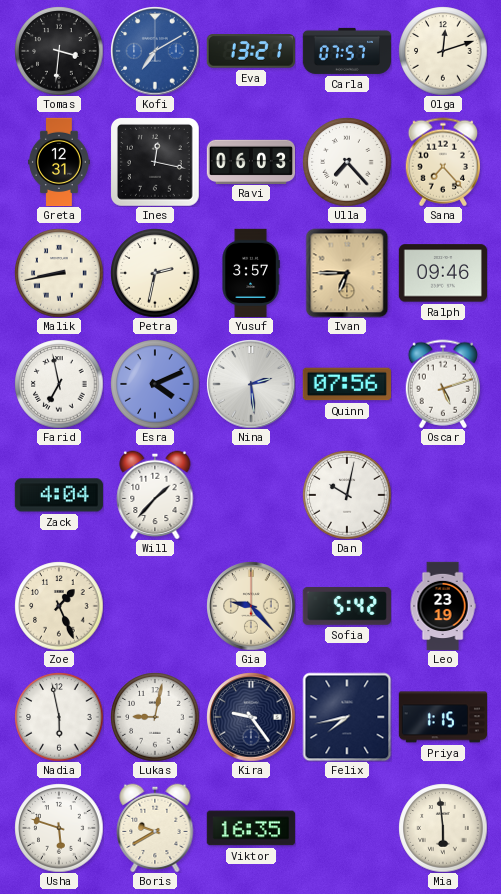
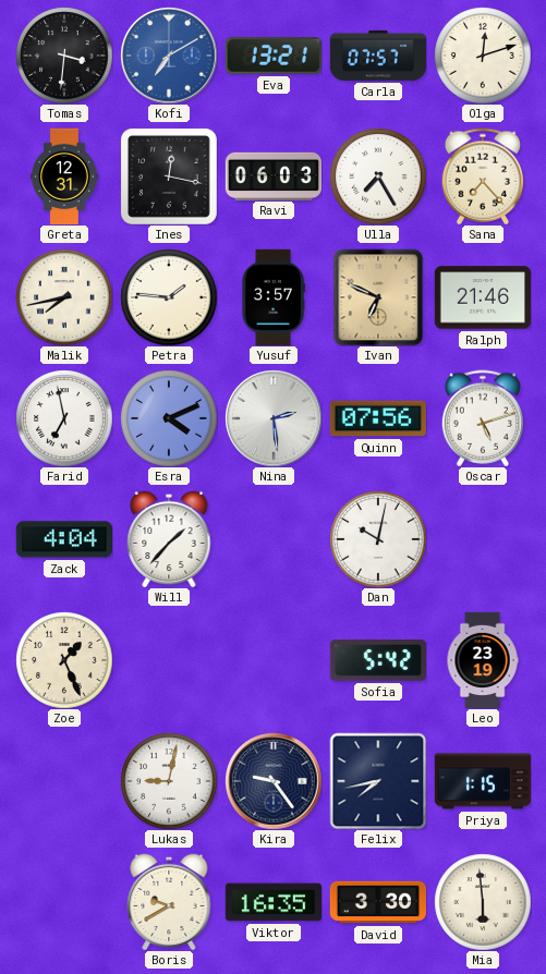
Ulla: 7:23 -> 7:25 (378, 176)
Malik: 8:43 -> 7:43 (64, 297)
Petra: 2:32 -> 1:46 (169, 297)
Ivan: 6:45 -> 6:49 (378, 297)
Ralph: 09:46 -> 21:46 (482, 297)
Gia: 9:23 -> none (251, 606)
Nadia: 5:58 -> none (59, 717)
Usha: 5:48 -> none (59, 828)
David: none -> 3:30 (377, 902)
